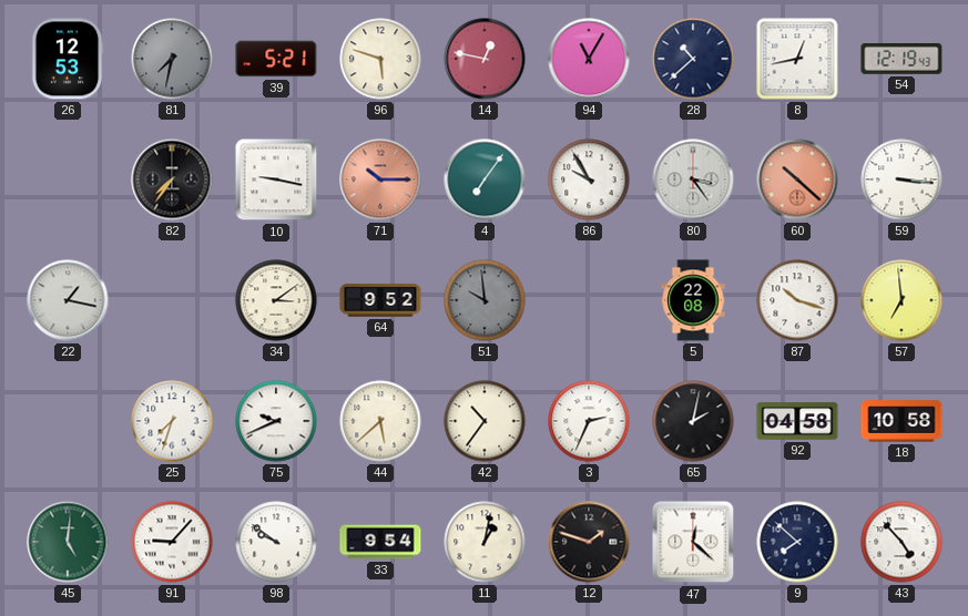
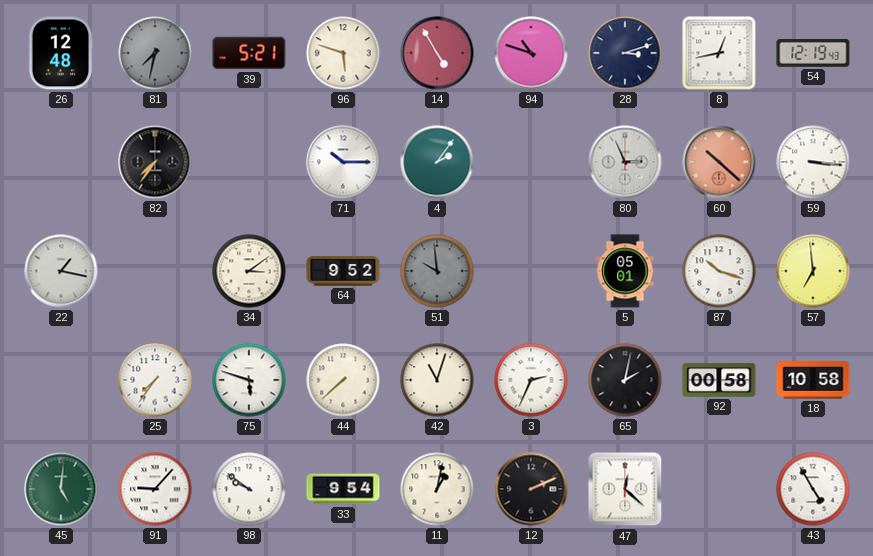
26: 12:53 -> 12:48 (61, 53)
14: 12:47 -> 4:55 (437, 53)
94: 11:05 -> 10:48 (531, 53)
28: 10:38 -> 3:12 (625, 53)
10: 9:17 -> none (276, 179)
71 dial: salmon -> white (343, 162)
4: 7:06 -> 2:06 (437, 162)
86: 9:55 -> none (589, 179)
80: 3:24 -> 2:56 (625, 162)
5: 22:08 -> 05:01 (625, 271)
25: 7:33 -> 7:36 (155, 380)
75: 9:41 -> 5:48 (249, 380)
44: 5:38 -> 7:38 (343, 380)
42: 10:36 -> 11:03 (437, 380)
92: 04:58 -> 00:58 (719, 380)
12: 1:48 -> 2:11 (531, 489)
9: 7:52 -> none (797, 542)
43: 4:53 -> 4:55 (813, 489)
